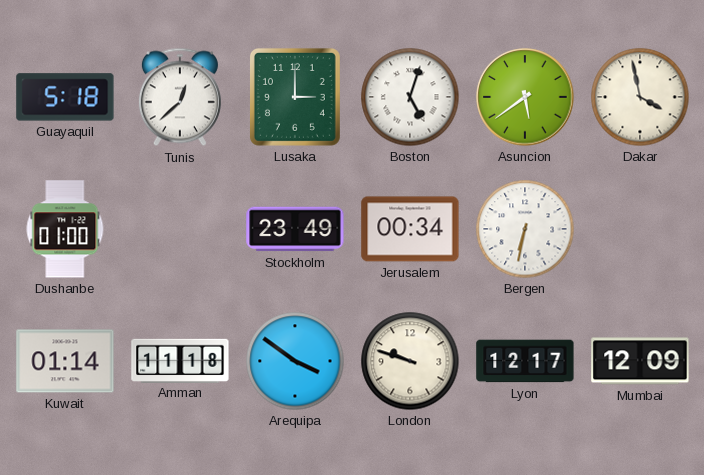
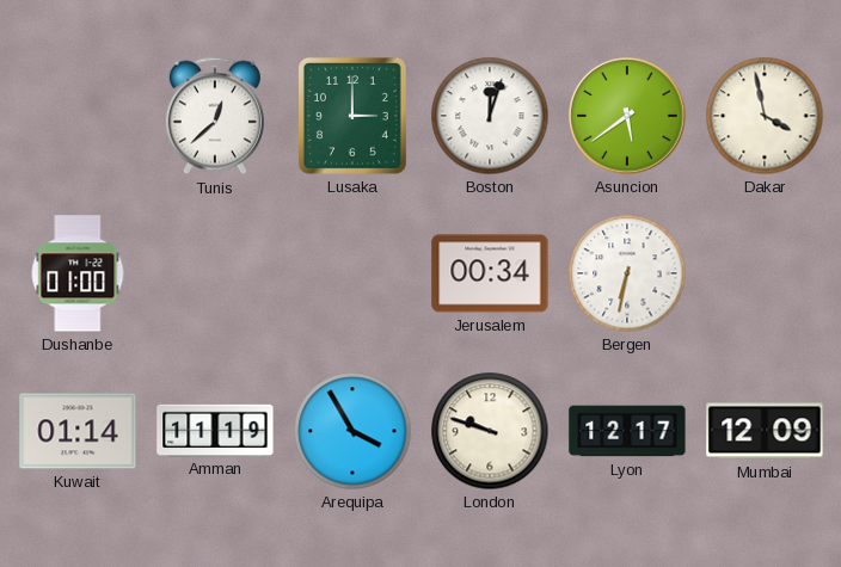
Guayaquil: 5:18 -> none (65, 97)
Boston: 5:03 -> 12:03 (490, 116)
Stockholm: 23:49 -> none (295, 229)
Amman: 11:18 -> 11:19 (215, 430)
Arequipa: 3:51 -> 3:55 (352, 431)
